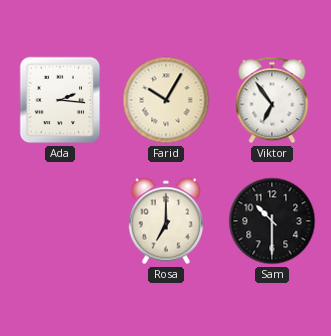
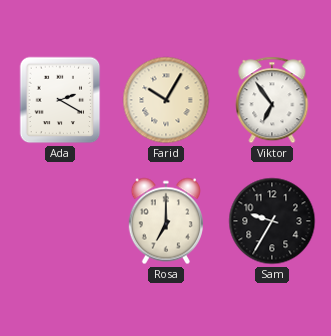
Ada: 2:16 -> 2:20 (60, 100)
Sam: 10:30 -> 9:35 (272, 221)
